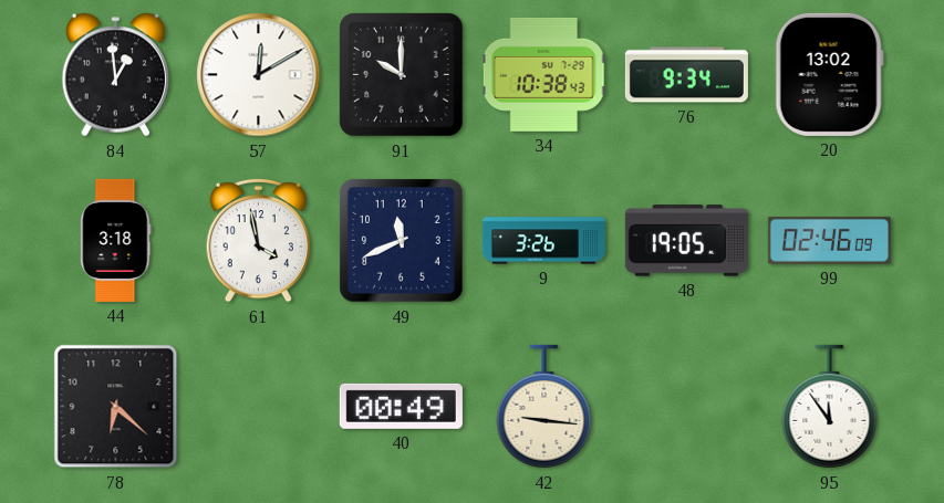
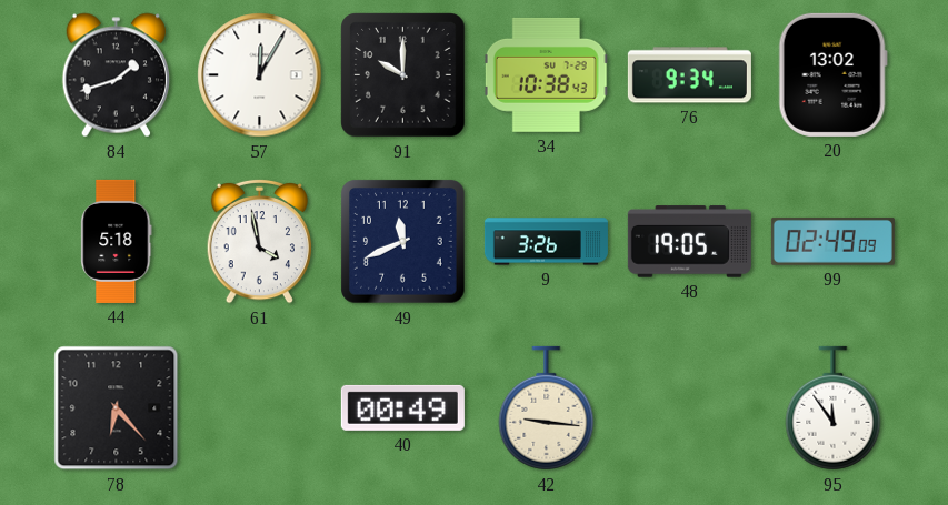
84: 12:59 -> 1:42 (116, 75)
57: 12:10 -> 12:05 (260, 75)
44: 3:18 -> 5:18 (117, 241)
99: 02:46 -> 02:49 (832, 241)
78: 6:22 -> 6:23 (117, 408)
